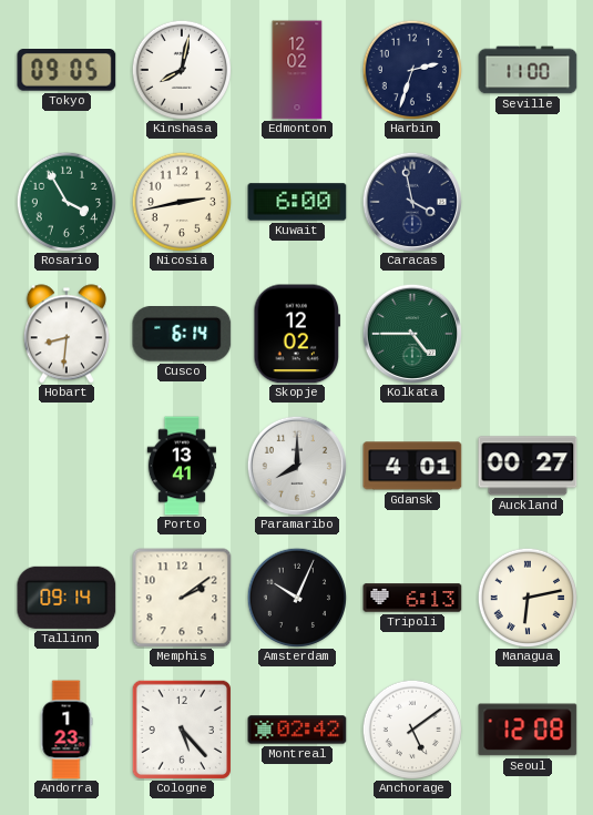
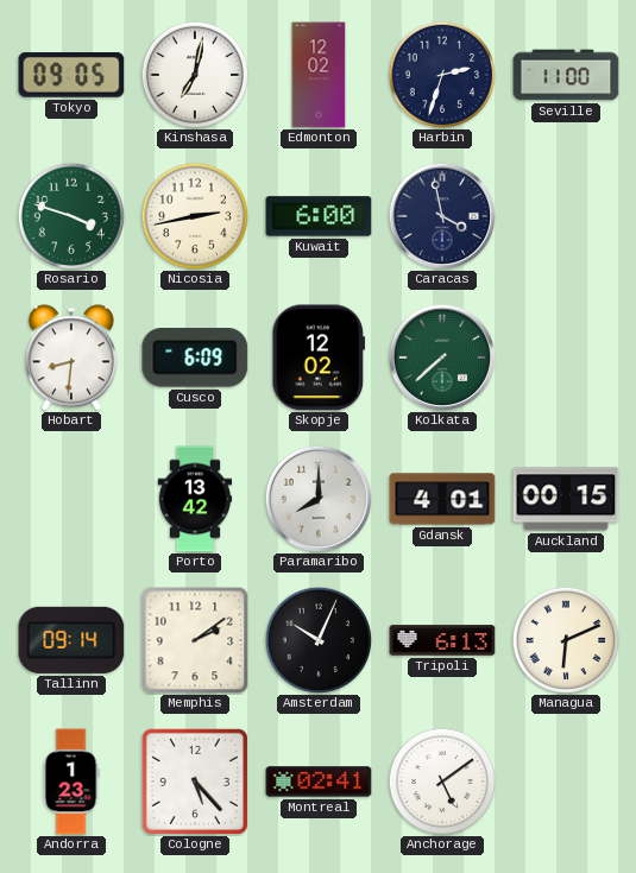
Kinshasa: 8:02 -> 7:02 (194, 74)
Rosario: 3:55 -> 3:48 (70, 215)
Cusco: 6:14 -> 6:09 (195, 358)
Kolkata: 4:45 -> 7:38 (441, 356)
Porto: 13:41 -> 13:42 (195, 499)
Auckland: 00:27 -> 00:15 (566, 499)
Managua: 6:13 -> 6:11 (565, 639)
Montreal: 02:42 -> 02:41 (319, 782)
Seoul: 12:08 -> none (528, 730)
